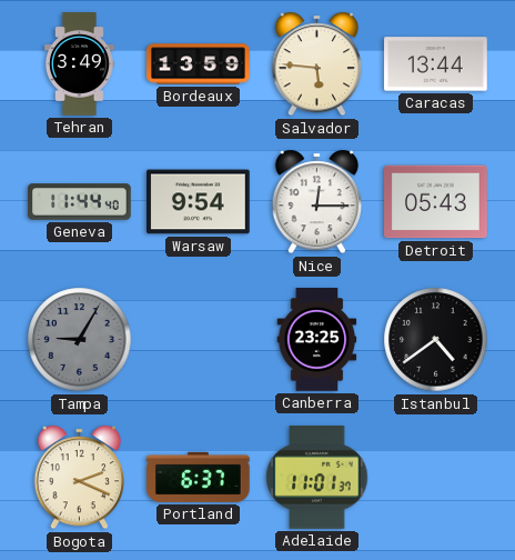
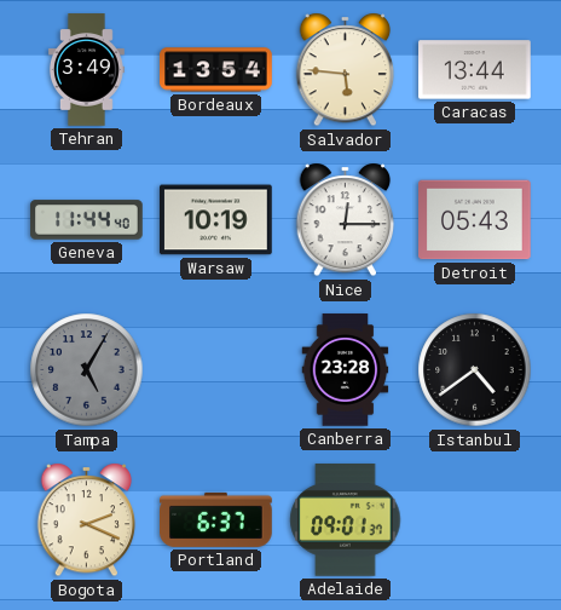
Bordeaux: 13:59 -> 13:54 (216, 70)
Warsaw: 9:54 -> 10:19 (216, 220)
Tampa: 9:05 -> 5:05 (87, 370)
Canberra: 23:25 -> 23:28 (346, 370)
Adelaide: 11:01 -> 09:01 (346, 520)
